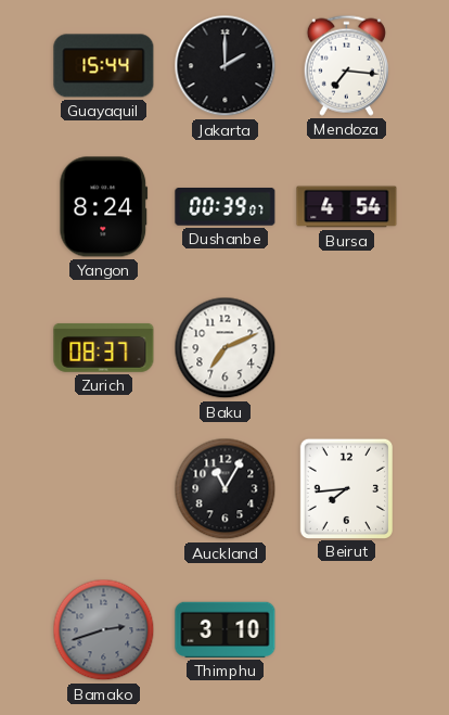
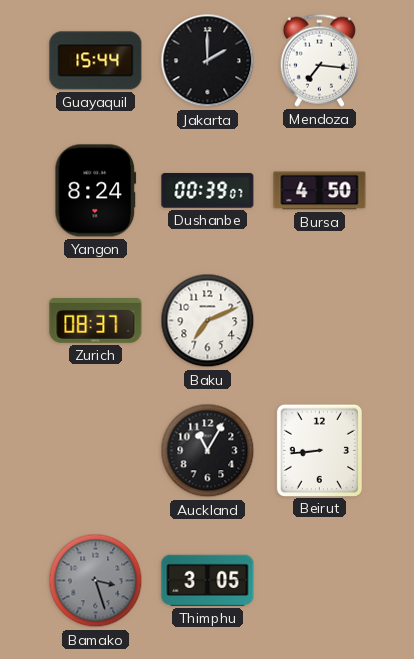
Bursa: 4:54 -> 4:50 (320, 191)
Beirut: 7:44 -> 8:44 (319, 450)
Bamako: 2:42 -> 3:27 (96, 581)
Thimphu: 3:10 -> 3:05 (208, 580)
